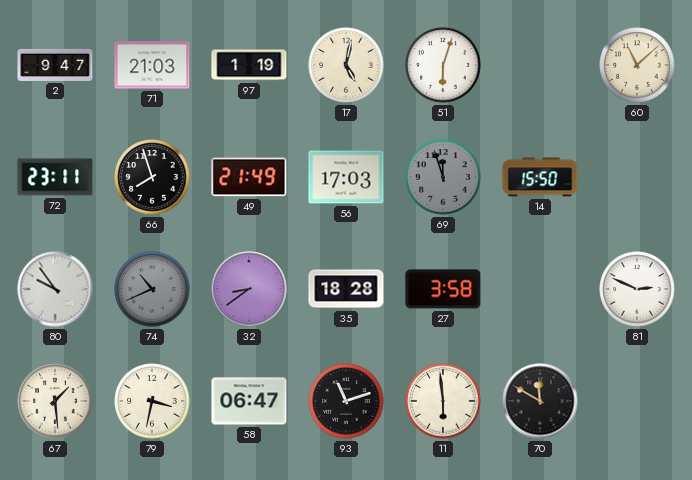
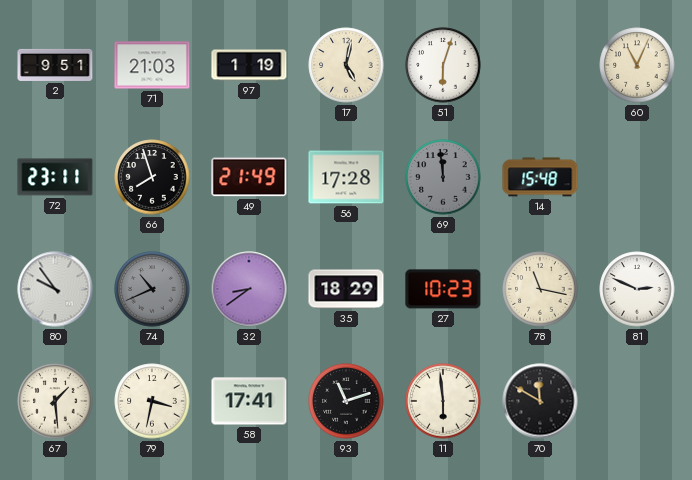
2: 9:47 -> 9:51 (55, 65)
60: 11:08 -> 11:04 (637, 65)
56: 17:03 -> 17:28 (346, 177)
69: 11:57 -> 11:59 (443, 177)
14: 15:50 -> 15:48 (540, 177)
35: 18:28 -> 18:29 (346, 289)
27: 3:58 -> 10:23 (443, 289)
78: none -> 11:17 (540, 289)
58: 06:47 -> 17:41 (249, 401)
